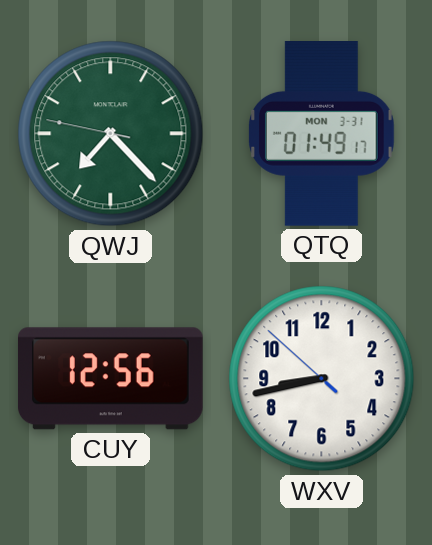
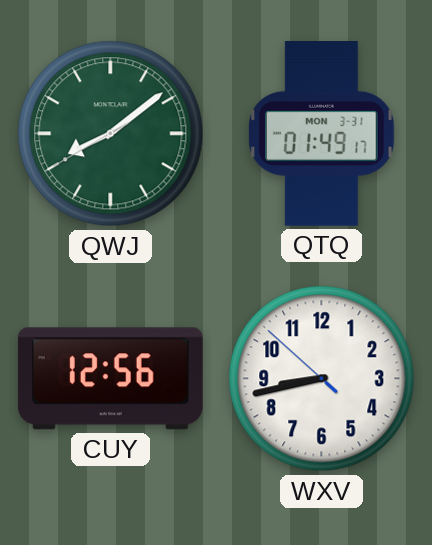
QWJ: 7:22 -> 8:08 (111, 134)
